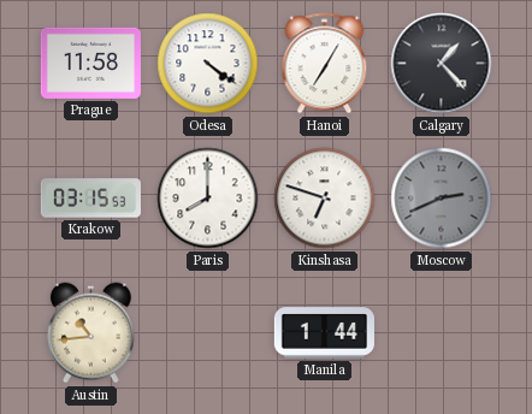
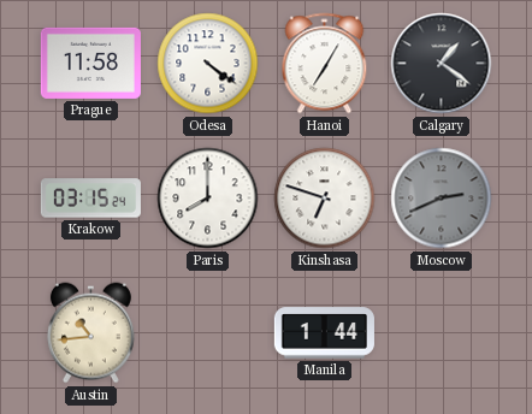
Calgary: 1:23 -> 1:21 (442, 64)
Krakow: 03:15:53 -> 03:15:24 (90, 199)
